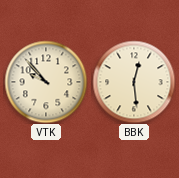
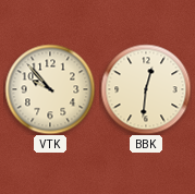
BBK: 12:29 -> 12:31 (146, 89)
